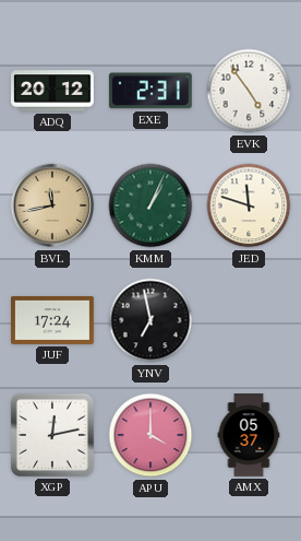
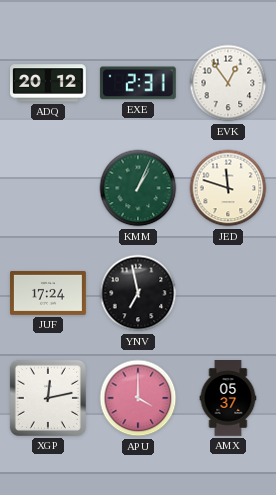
EVK: 4:54 -> 12:54 (228, 83)
BVL: 11:43 -> none (52, 205)
